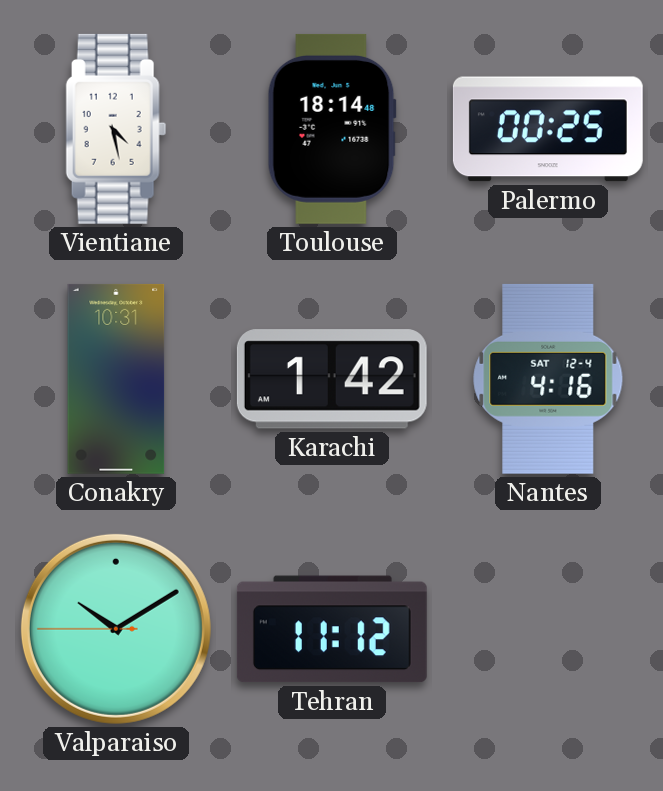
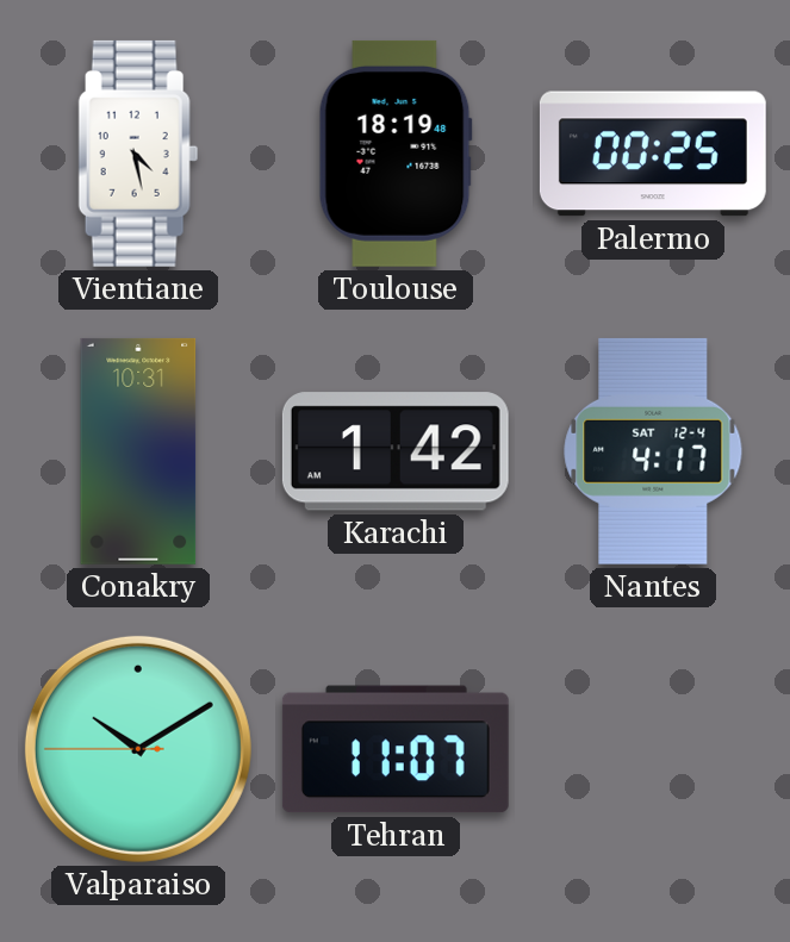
Toulouse: 18:14 -> 18:19 (396, 154)
Nantes: 4:16 -> 4:17 (653, 451)
Tehran: 11:12 -> 11:07 (396, 749)
